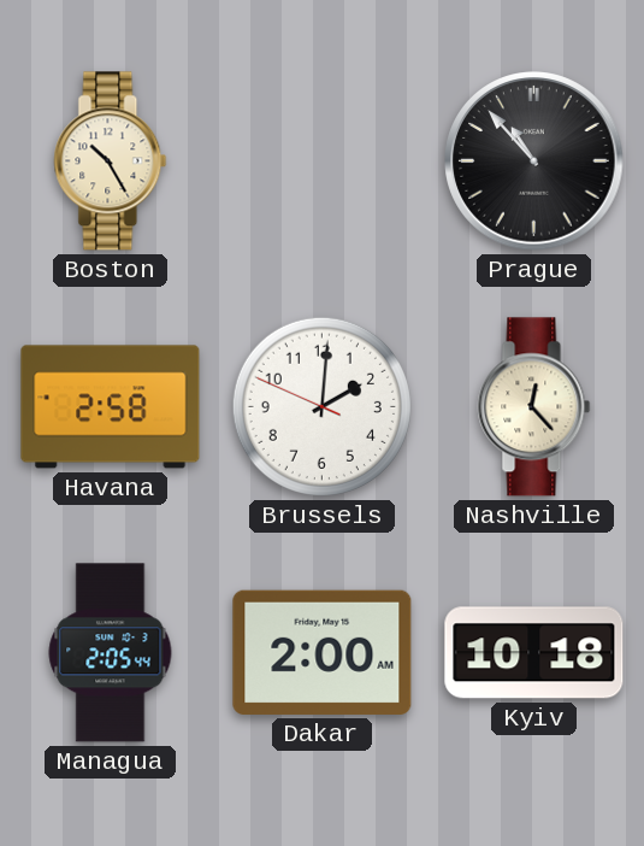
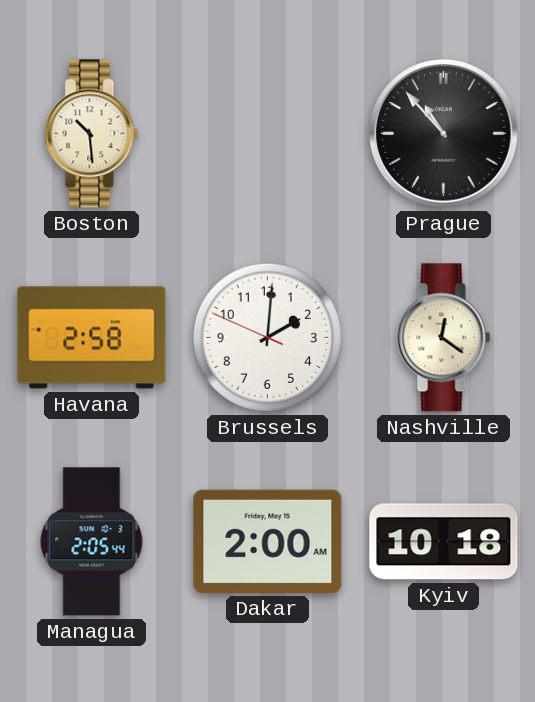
Boston: 10:25 -> 10:29 (92, 134)
Nashville: 12:23 -> 12:21 (444, 338)
